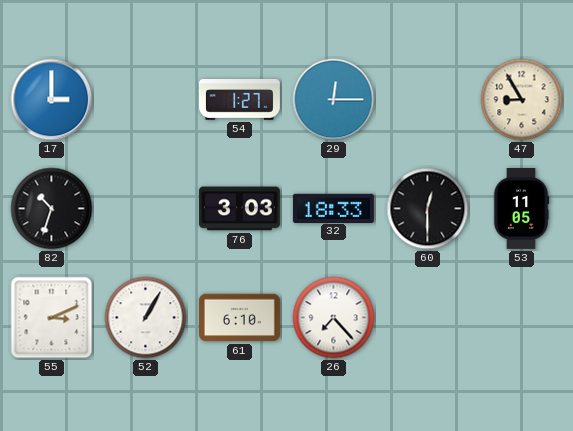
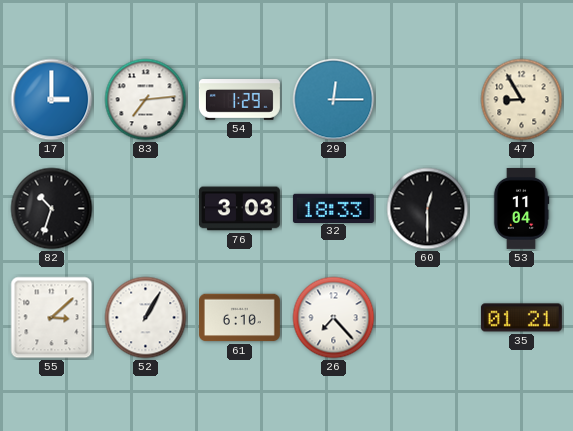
83: none -> 7:14 (146, 100)
54: 1:27 -> 1:29 (239, 100)
53: 11:05 -> 11:04 (521, 208)
55: 3:11 -> 3:08 (52, 318)
35: none -> 01:21 (521, 318)
